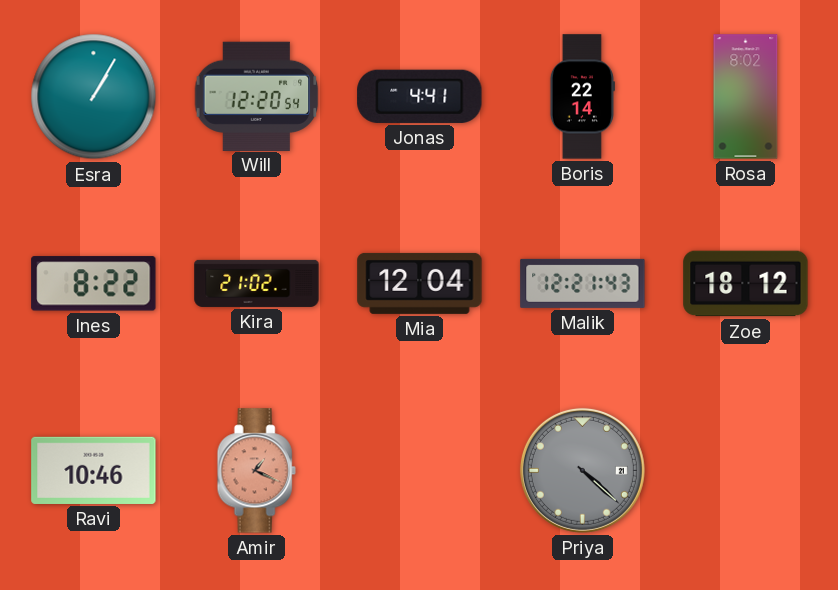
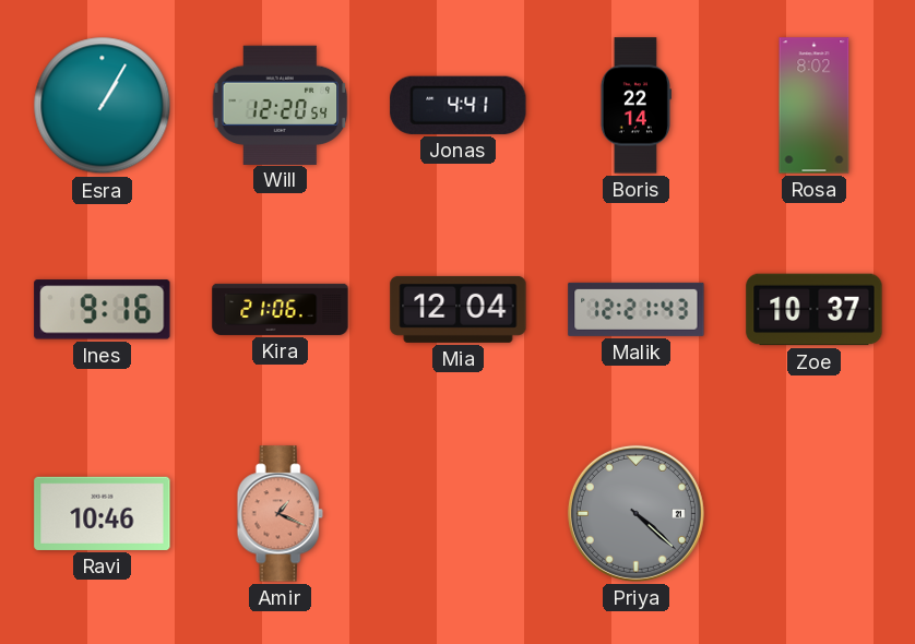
Ines: 8:22 -> 9:16 (103, 310)
Kira: 21:02 -> 21:06 (281, 309)
Zoe: 18:12 -> 10:37 (815, 310)
